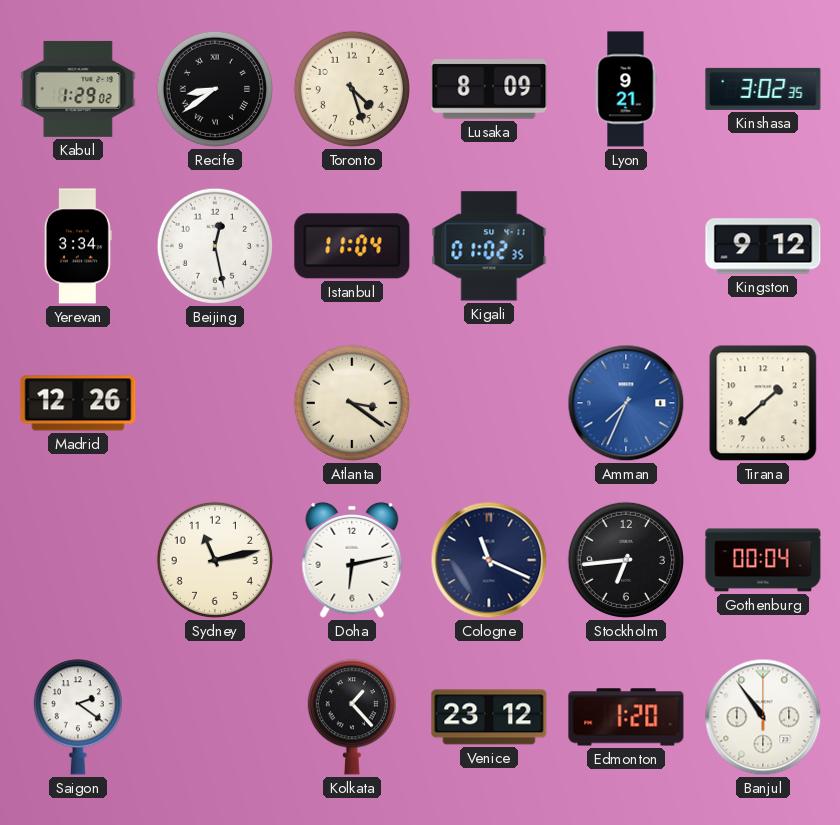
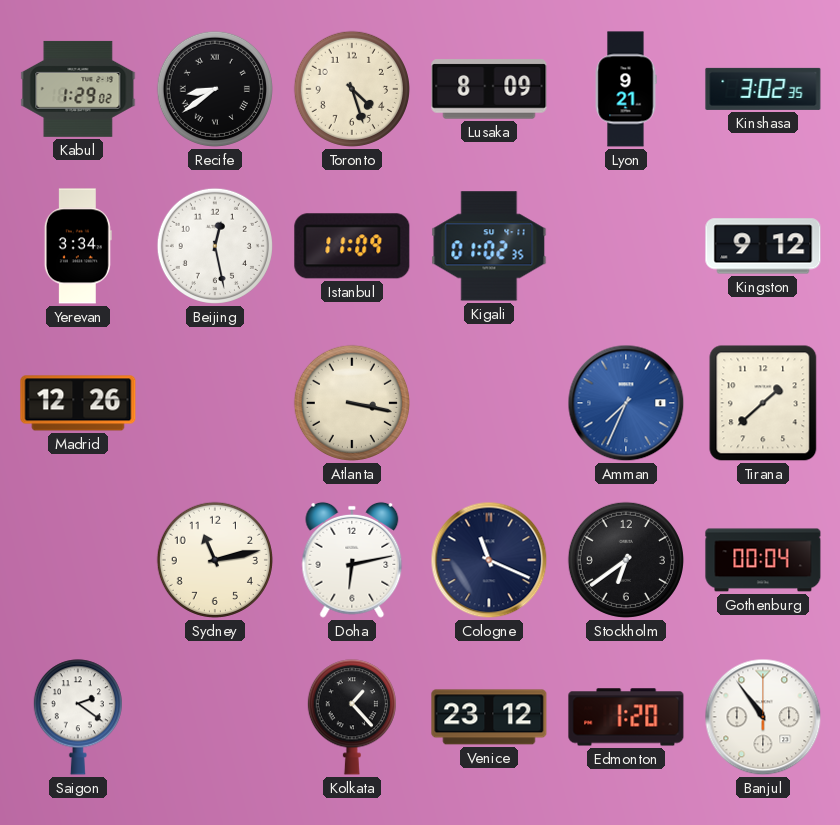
Istanbul: 11:04 -> 11:09 (352, 246)
Atlanta: 3:21 -> 3:17 (352, 403)
Stockholm: 6:44 -> 6:39 (626, 560)
